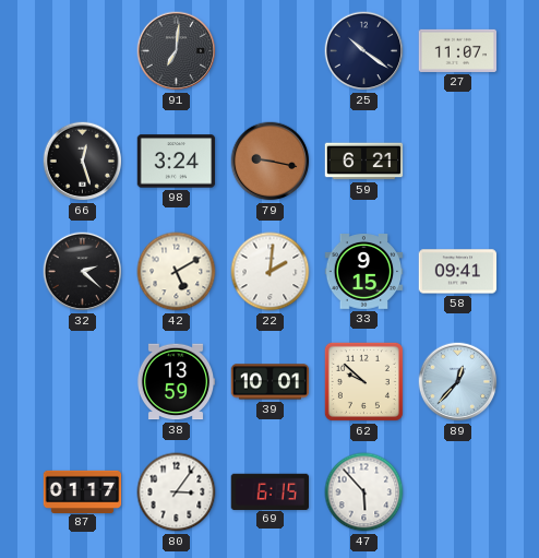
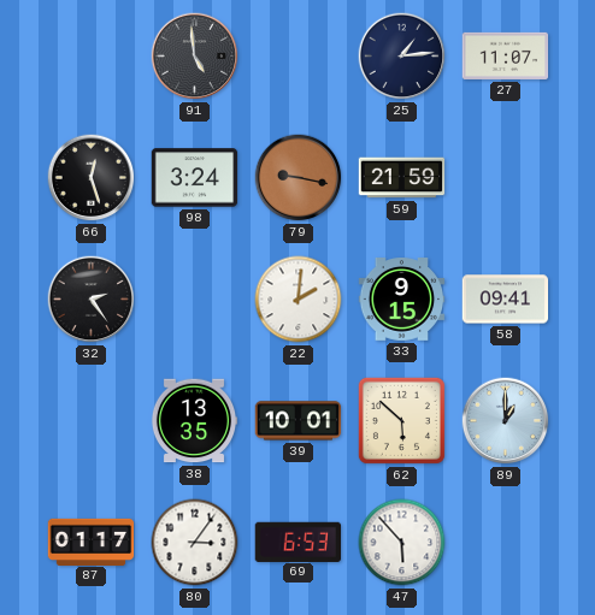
91: 7:01 -> 4:59 (195, 57)
25: 10:21 -> 1:14 (402, 57)
59: 6:21 -> 21:59 (402, 178)
32: 2:22 -> 2:24 (92, 300)
42: 5:10 -> none (177, 272)
38: 13:59 -> 13:35 (194, 421)
62: 9:52 -> 5:52 (401, 420)
89: 12:37 -> 1:00 (506, 421)
69: 6:15 -> 6:53 (299, 542)
